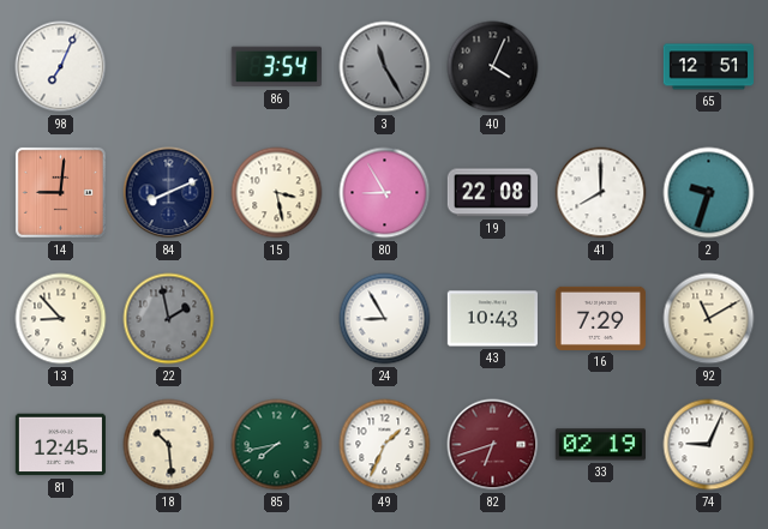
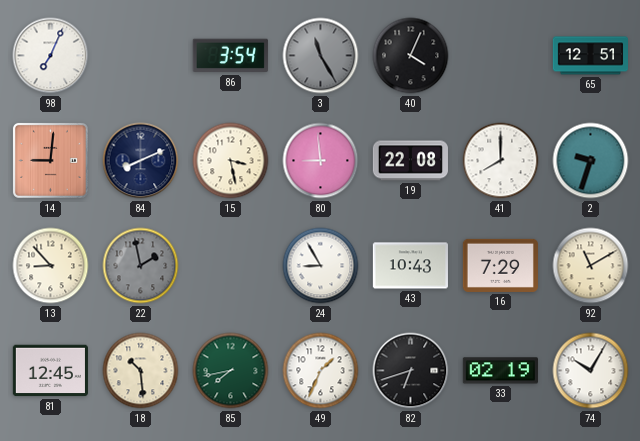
80: 8:55 -> 8:59 (321, 161)
82 dial: burgundy -> black (411, 371)
74: 9:04 -> 10:05 (591, 371)
